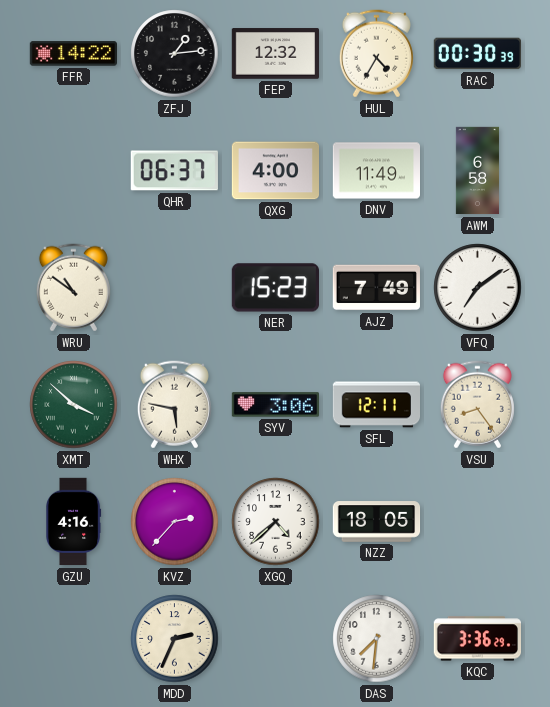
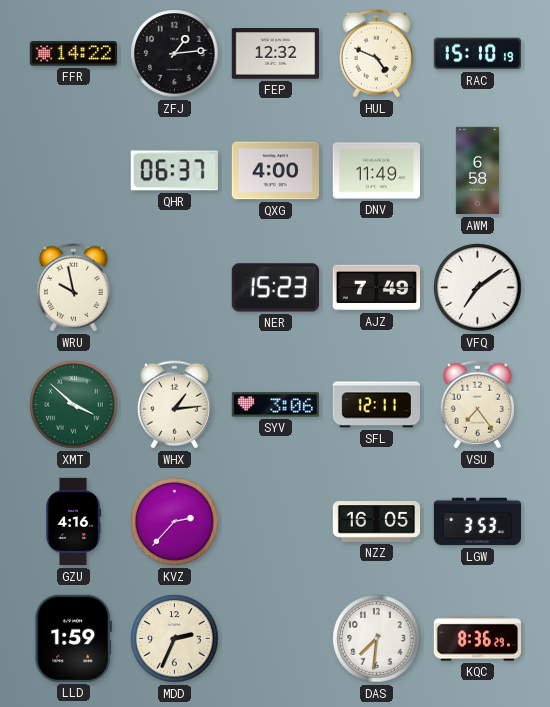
HUL: 4:35 -> 4:49 (376, 54)
RAC: 00:30 -> 15:10 (477, 54)
WRU: 10:51 -> 9:58 (73, 288)
WHX: 5:47 -> 1:14 (174, 405)
VSU: 8:24 -> 7:24 (477, 405)
XGQ: 4:38 -> none (276, 522)
NZZ: 18:05 -> 16:05 (377, 522)
LGW: none -> 3:53 (477, 522)
LLD: none -> 1:59 (73, 638)
KQC: 3:36 -> 8:36 (477, 639)
